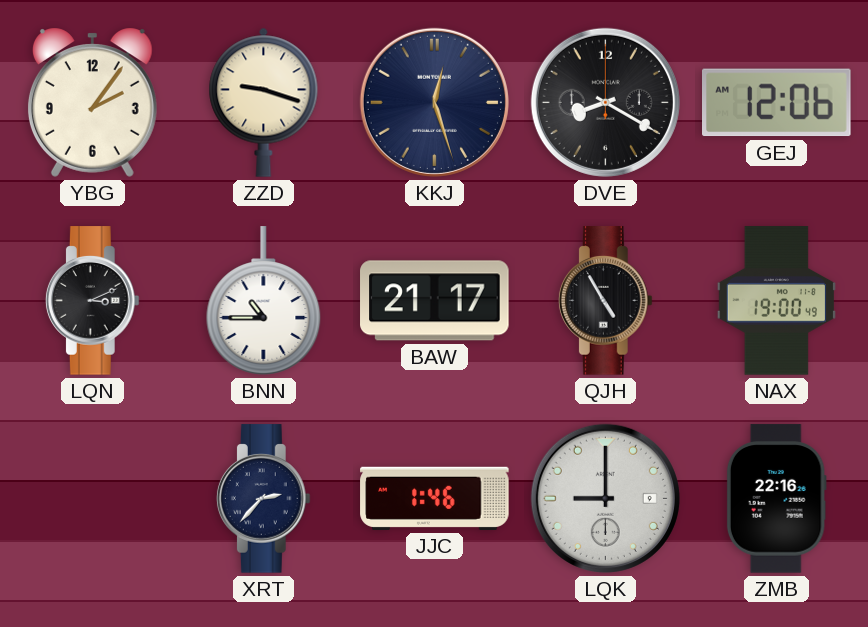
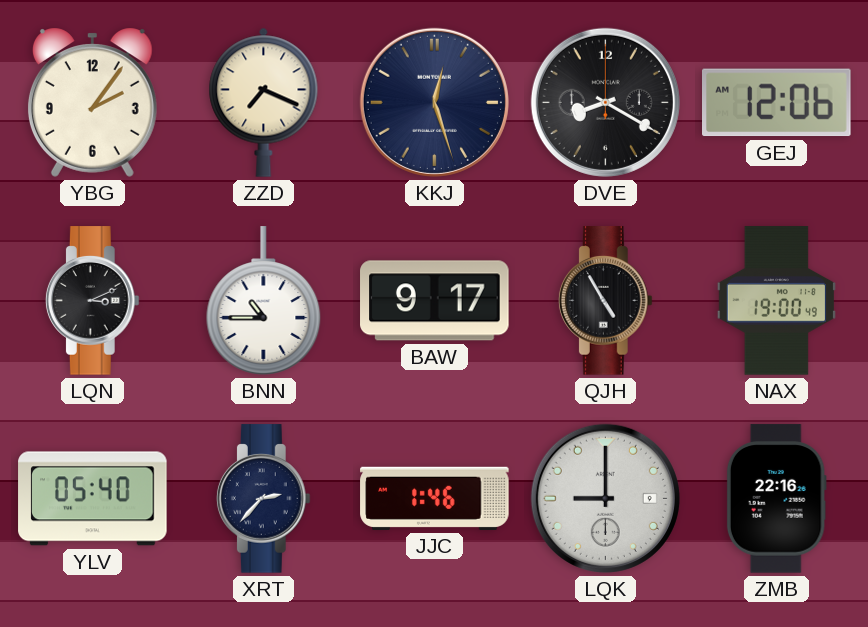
ZZD: 9:18 -> 7:19 (264, 102)
BAW: 21:17 -> 9:17 (435, 301)
YLV: none -> 05:40 (93, 499)
